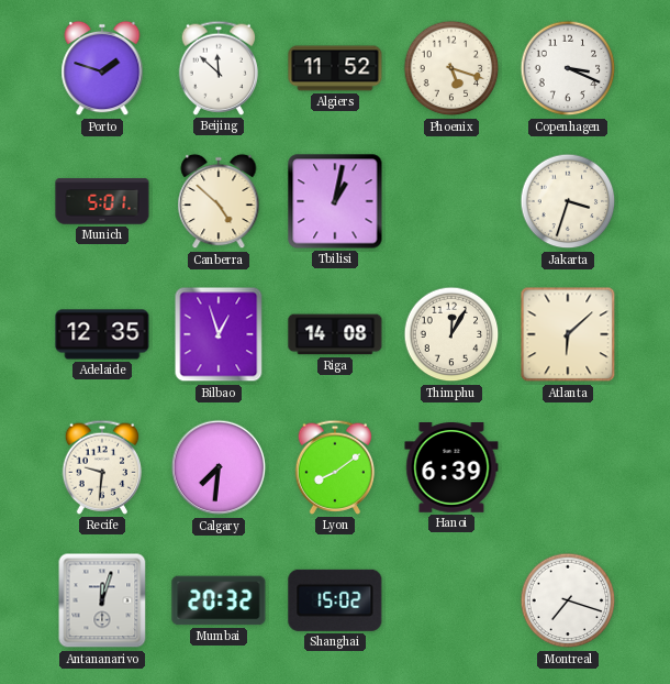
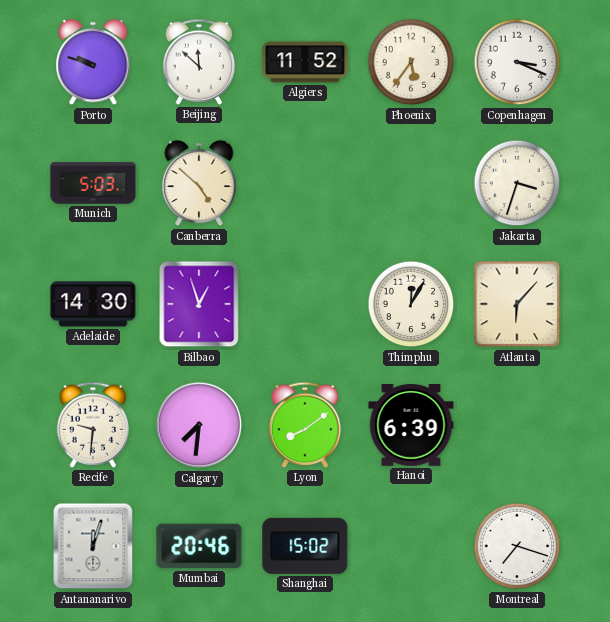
Porto: 1:48 -> 9:48 (93, 62)
Phoenix: 5:18 -> 5:36 (411, 62)
Munich: 5:01 -> 5:03 (93, 183)
Tbilisi: 1:02 -> none (335, 201)
Adelaide: 12:35 -> 14:30 (93, 304)
Riga: 14:08 -> none (335, 334)
Atlanta: 6:08 -> 6:07 (517, 304)
Mumbai: 20:32 -> 20:46 (199, 546)
